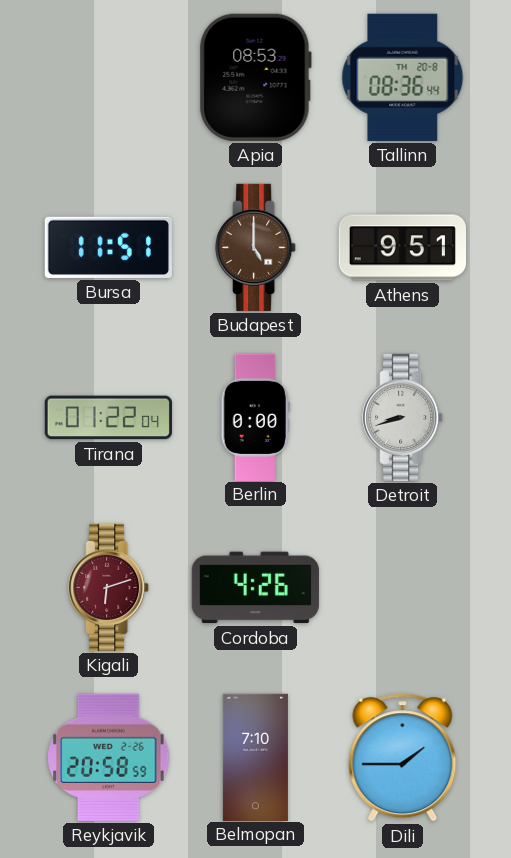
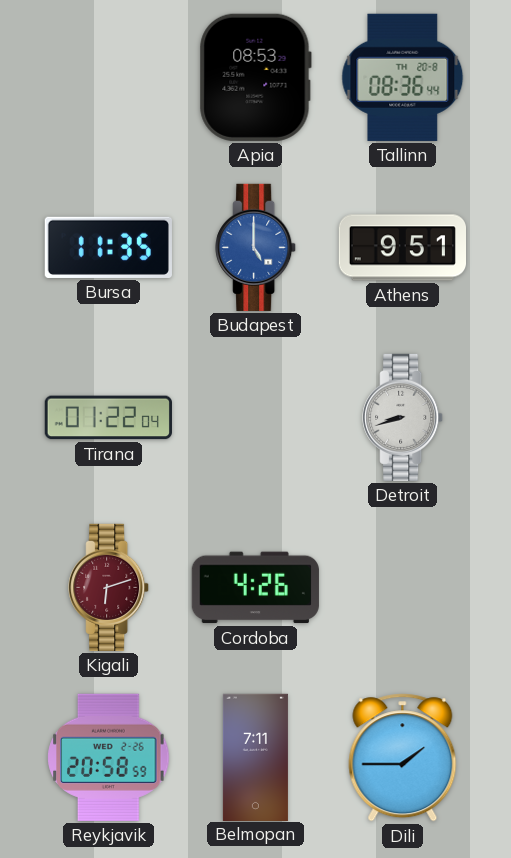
Bursa: 11:51 -> 11:35 (108, 247)
Budapest dial: brown -> blue (256, 247)
Berlin: 0:00 -> none (255, 417)
Belmopan: 7:10 -> 7:11 (255, 757)
